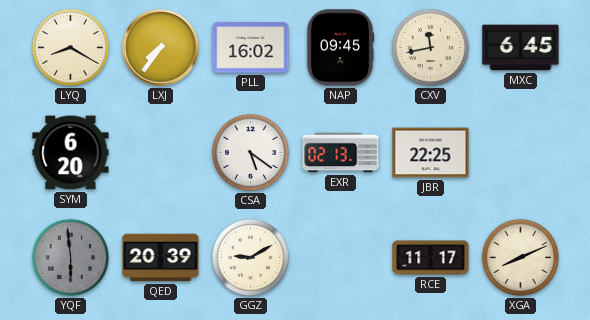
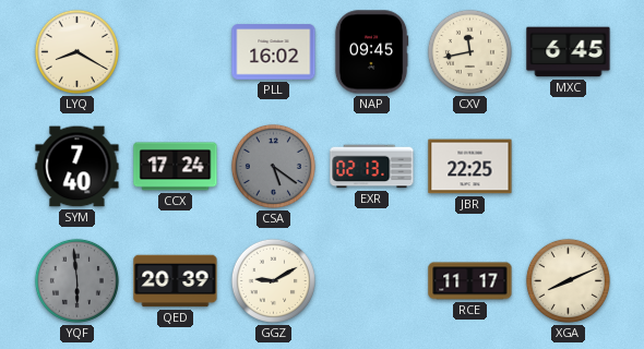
LXJ: 7:36 -> none (161, 48)
SYM: 6:20 -> 7:40 (77, 167)
CCX: none -> 17:24 (176, 167)
CSA dial: white -> grey (273, 166)
